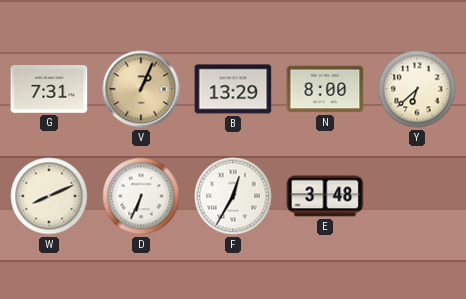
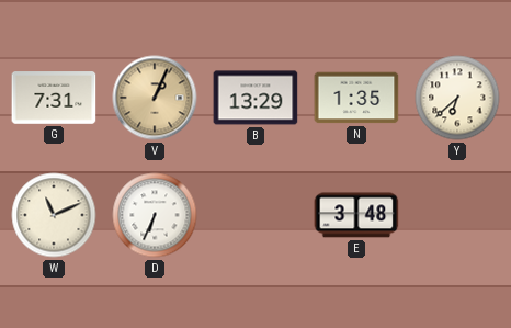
N: 8:00 -> 1:35 (356, 98)
W: 8:11 -> 11:11 (54, 215)
F: 12:35 -> none (233, 196)
